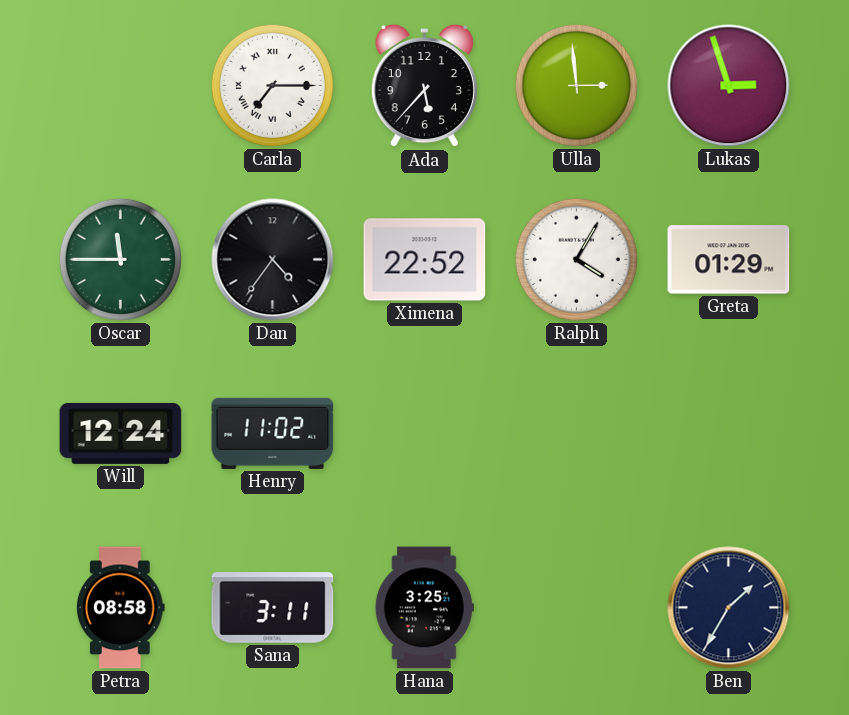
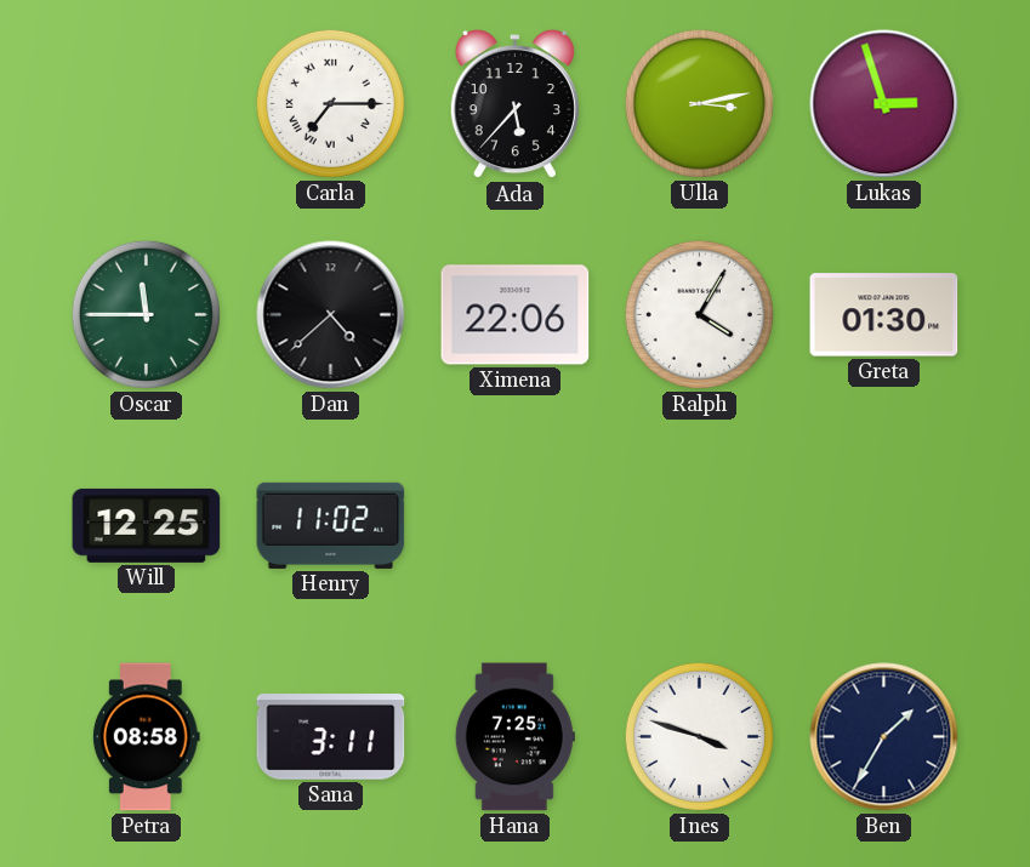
Ulla: 2:59 -> 3:13 (699, 103)
Dan: 4:36 -> 4:38 (331, 315)
Ximena: 22:52 -> 22:06 (516, 315)
Greta: 01:29 -> 01:30 (884, 315)
Will: 12:24 -> 12:25 (147, 525)
Hana: 3:25 -> 7:25 (514, 737)
Ines: none -> 3:48 (699, 736)
